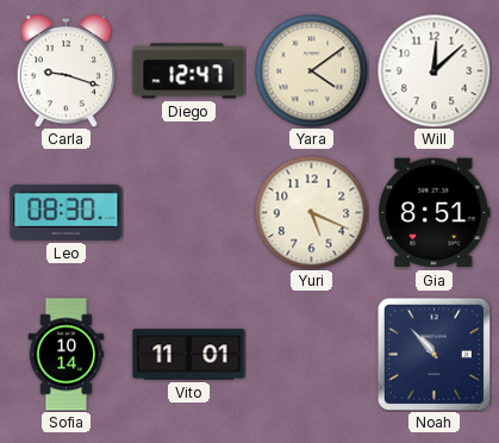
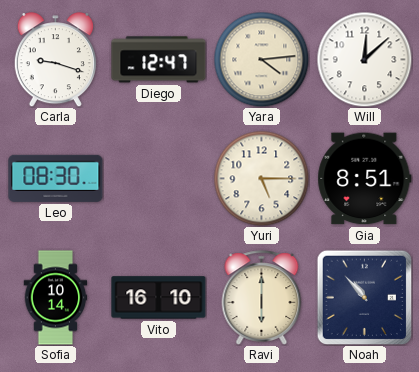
Yara: 4:09 -> 4:14 (261, 59)
Yuri: 5:19 -> 5:15 (261, 178)
Vito: 11:01 -> 16:10 (159, 298)
Ravi: none -> 6:00 (262, 298)
